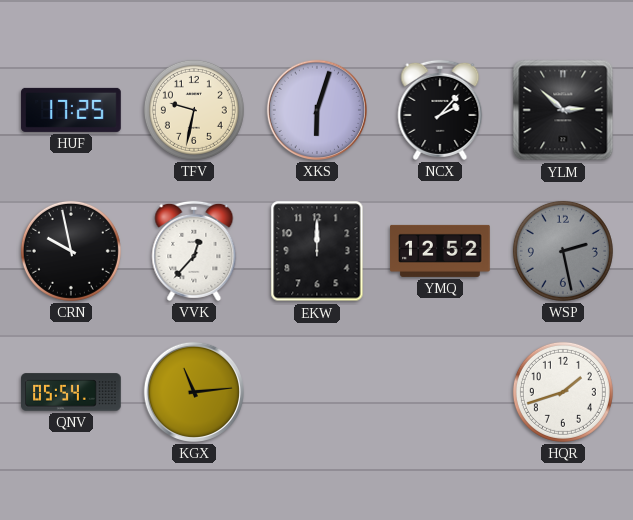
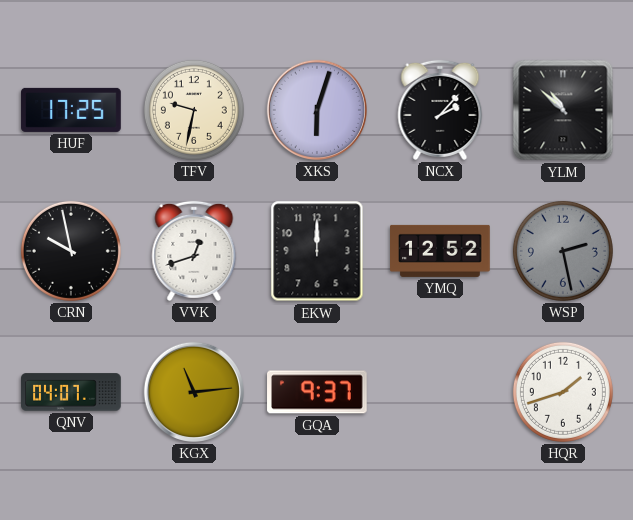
YLM: 2:52 -> 10:52 (563, 110)
VVK: 12:37 -> 12:42 (194, 251)
QNV: 05:54 -> 04:07 (71, 392)
GQA: none -> 9:37 (317, 392)
